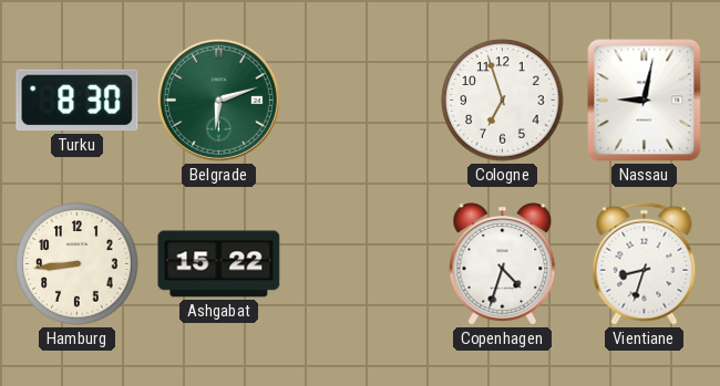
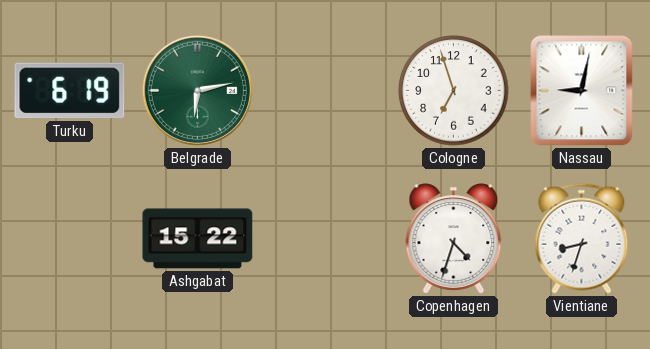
Turku: 8:30 -> 6:19 (70, 91)
Belgrade: 6:12 -> 6:13 (197, 90)
Hamburg: 8:44 -> none (78, 264)
